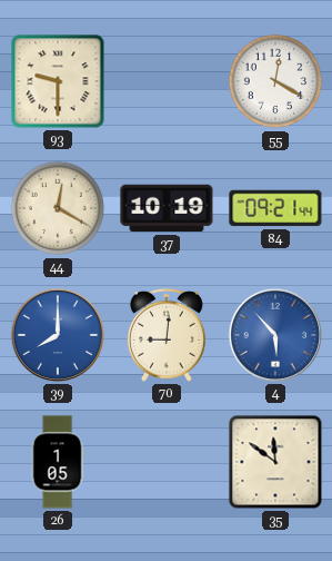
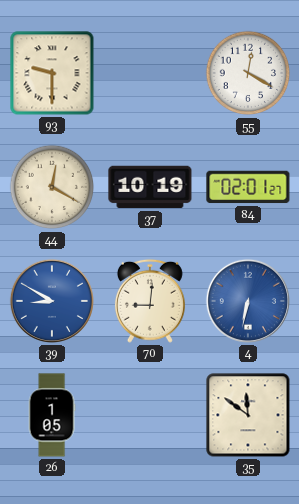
84: 09:21 -> 02:01 (248, 187)
39: 8:00 -> 8:50 (52, 301)
4: 5:53 -> 6:32 (248, 301)
